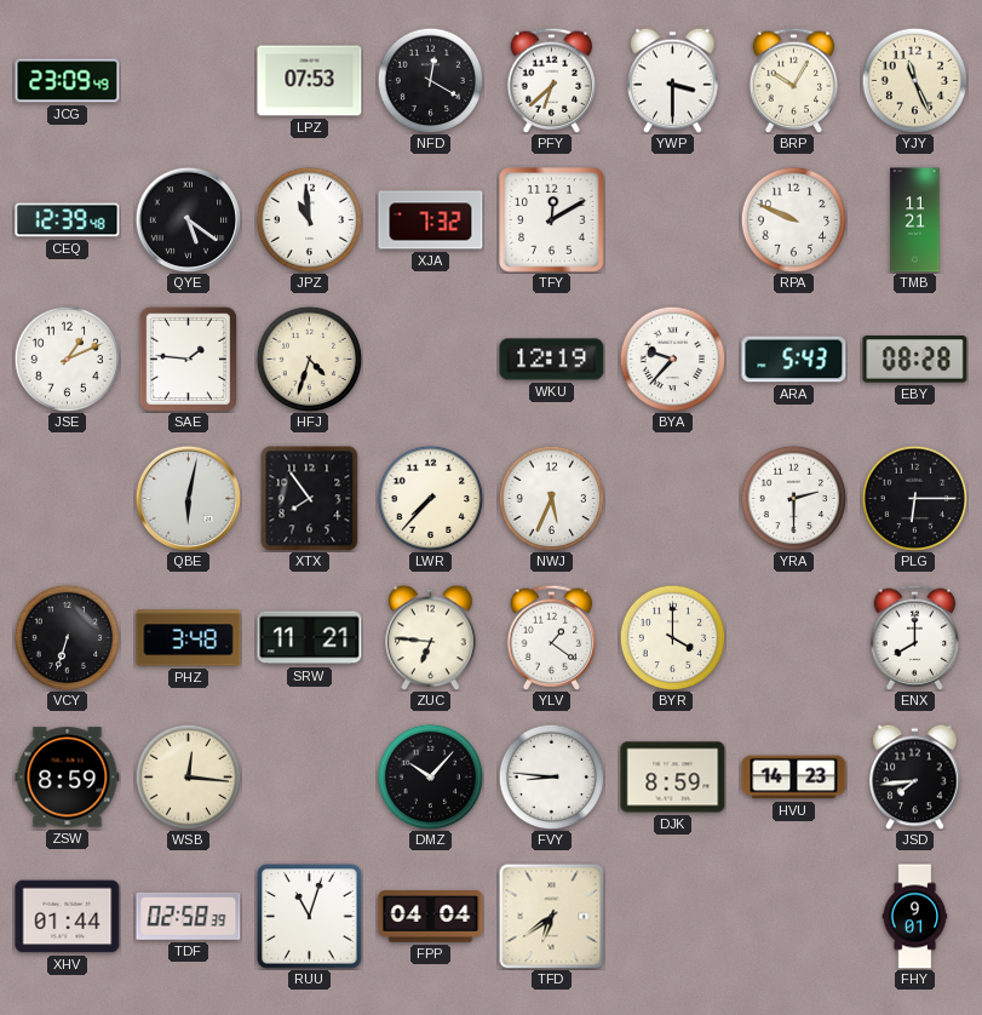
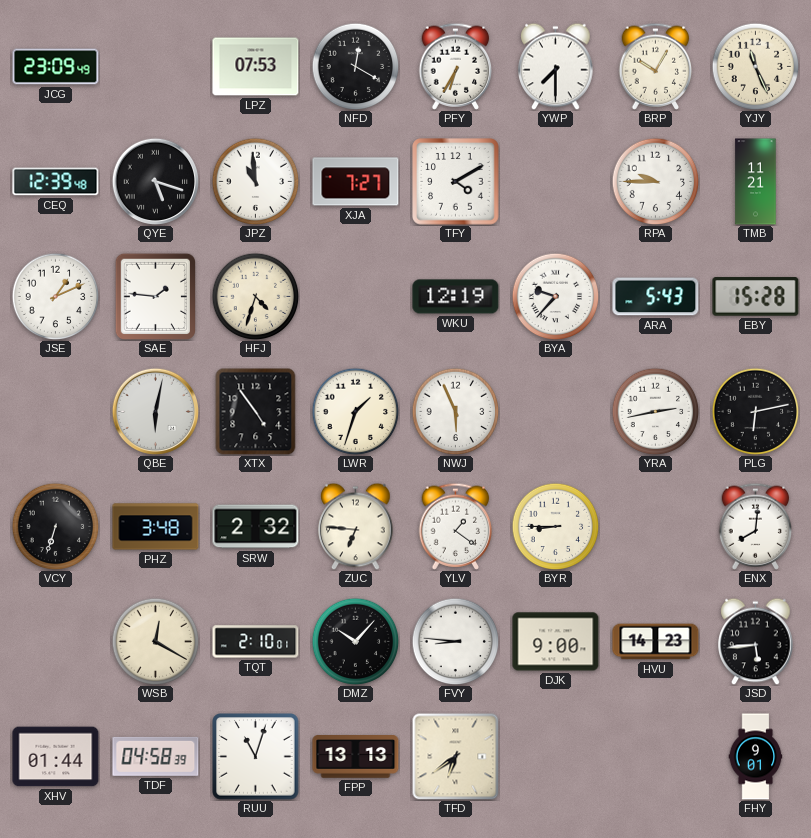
PFY: 6:38 -> 6:35 (456, 66)
YWP: 3:30 -> 7:30 (556, 66)
QYE: 5:21 -> 5:18 (155, 181)
XJA: 7:32 -> 7:27 (356, 182)
TFY: 12:10 -> 4:10 (456, 182)
RPA: 9:49 -> 9:45 (655, 181)
EBY: 08:28 -> 15:28 (756, 297)
XTX: 7:54 -> 4:54 (256, 411)
LWR: 7:37 -> 1:33 (355, 411)
NWJ: 5:34 -> 5:56 (455, 411)
YRA: 2:30 -> 2:43 (655, 411)
PLG: 6:15 -> 6:13 (755, 411)
SRW: 11:21 -> 2:32 (256, 527)
BYR: 4:00 -> 8:45 (555, 526)
ENX: 8:00 -> 8:01 (756, 526)
ZSW: 8:59 -> none (68, 778)
WSB: 12:16 -> 12:20 (155, 641)
TQT: none -> 2:10 (256, 642)
DJK: 8:59 -> 9:00 (556, 642)
JSD: 7:44 -> 5:44 (756, 641)
TDF: 02:58 -> 04:58 (156, 756)
FPP: 04:04 -> 13:13 (356, 757)
